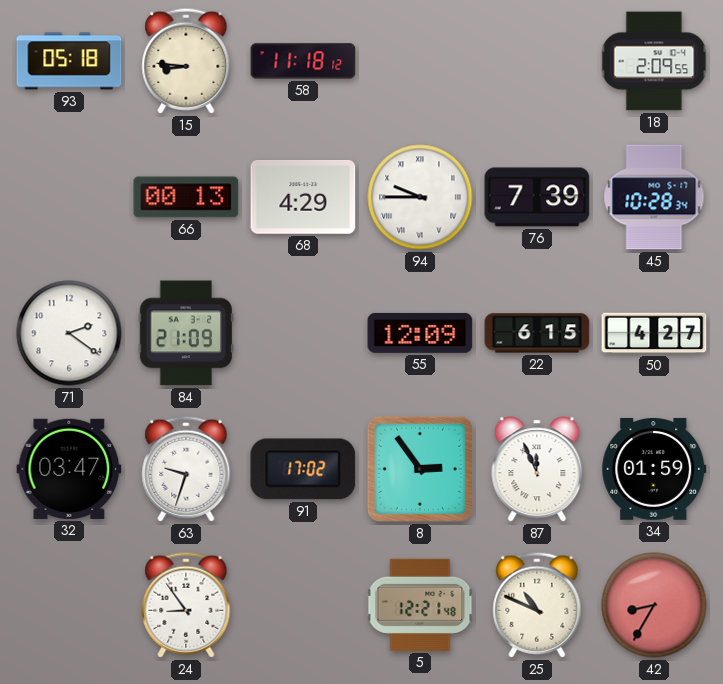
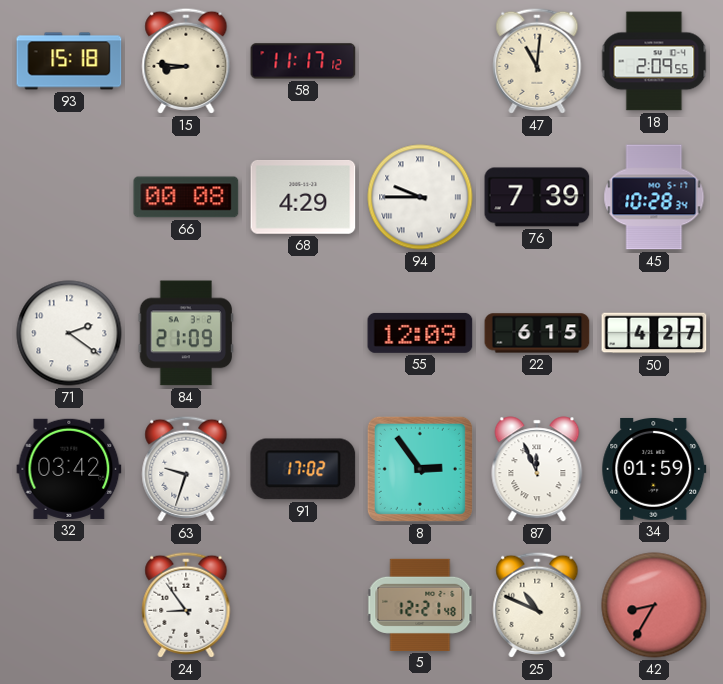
93: 05:18 -> 15:18 (69, 61)
58: 11:18 -> 11:17 (303, 61)
47: none -> 11:01 (537, 61)
66: 00:13 -> 00:08 (186, 197)
32: 03:47 -> 03:42 (69, 469)
